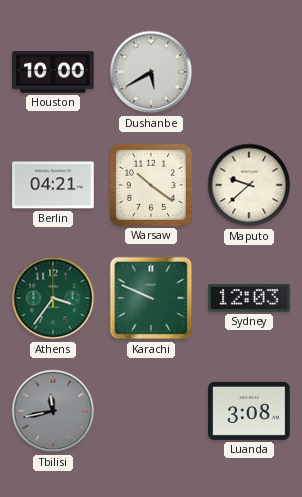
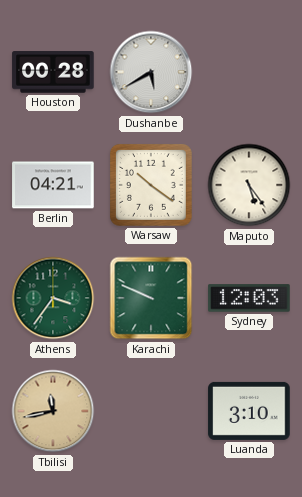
Houston: 10:00 -> 00:28 (53, 72)
Maputo: 9:38 -> 5:24 (249, 185)
Tbilisi dial: grey -> champagne (53, 411)
Luanda: 3:08 -> 3:10 (249, 411)
